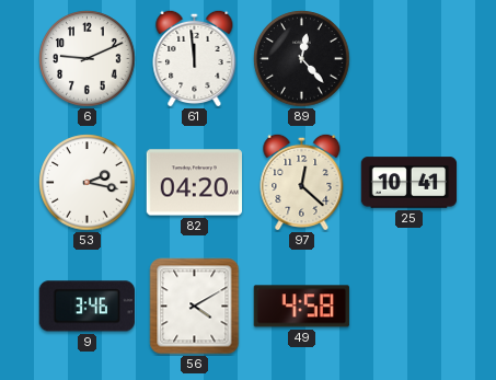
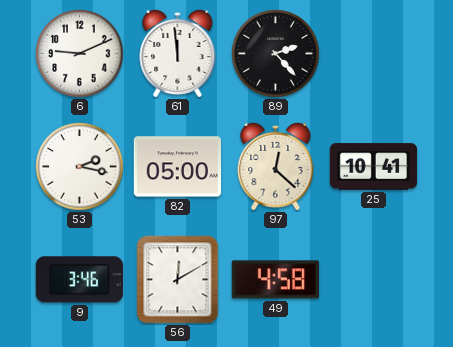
89: 12:23 -> 2:23 (276, 54)
82: 04:20 -> 05:00 (177, 167)
56: 4:10 -> 12:10 (178, 280)
